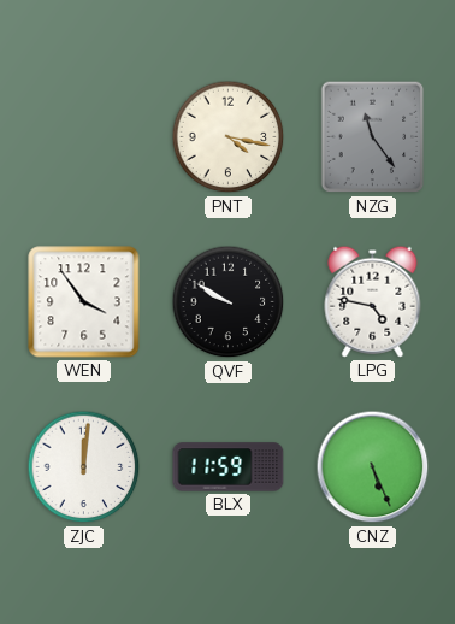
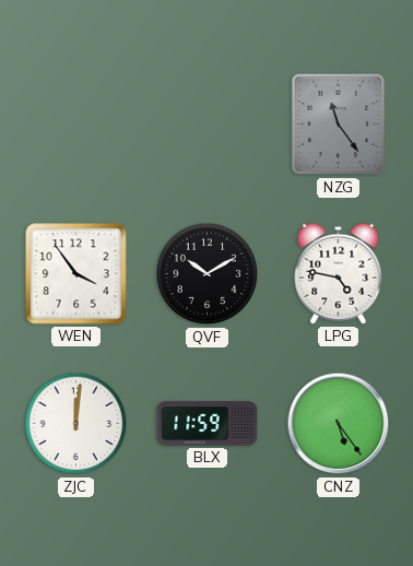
PNT: 4:17 -> none (229, 137)
QVF: 9:50 -> 10:10 (208, 274)
CNZ: 5:26 -> 5:24 (339, 424)
